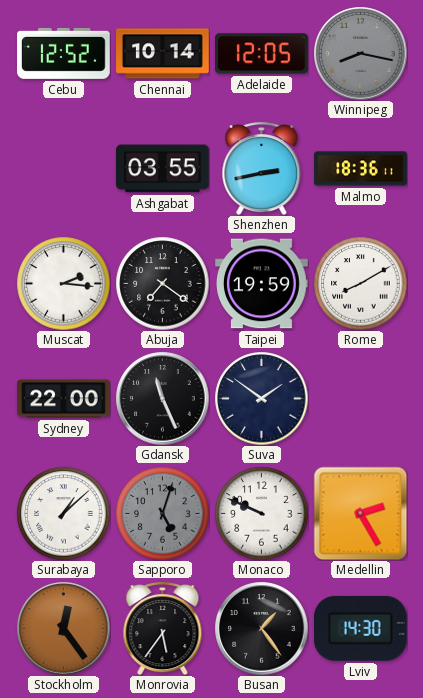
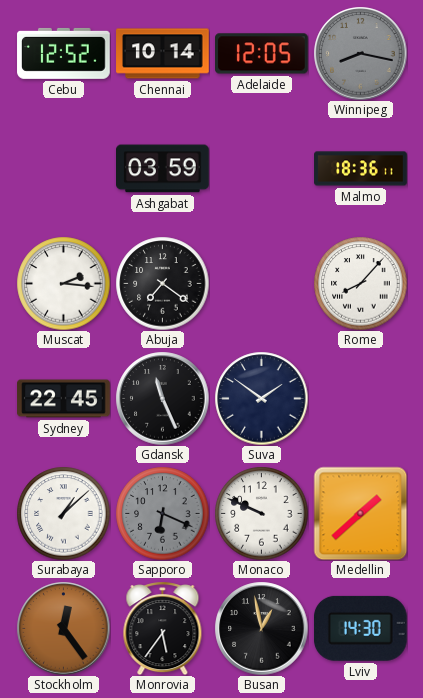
Ashgabat: 03:55 -> 03:59 (163, 169)
Shenzhen: 2:43 -> none (262, 168)
Taipei: 19:59 -> none (262, 284)
Rome: 8:10 -> 8:07 (360, 283)
Sydney: 22:00 -> 22:45 (64, 399)
Sapporo: 5:03 -> 6:19 (162, 513)
Medellin: 2:25 -> 1:38 (360, 513)
Busan: 1:24 -> 12:58 (261, 628)
